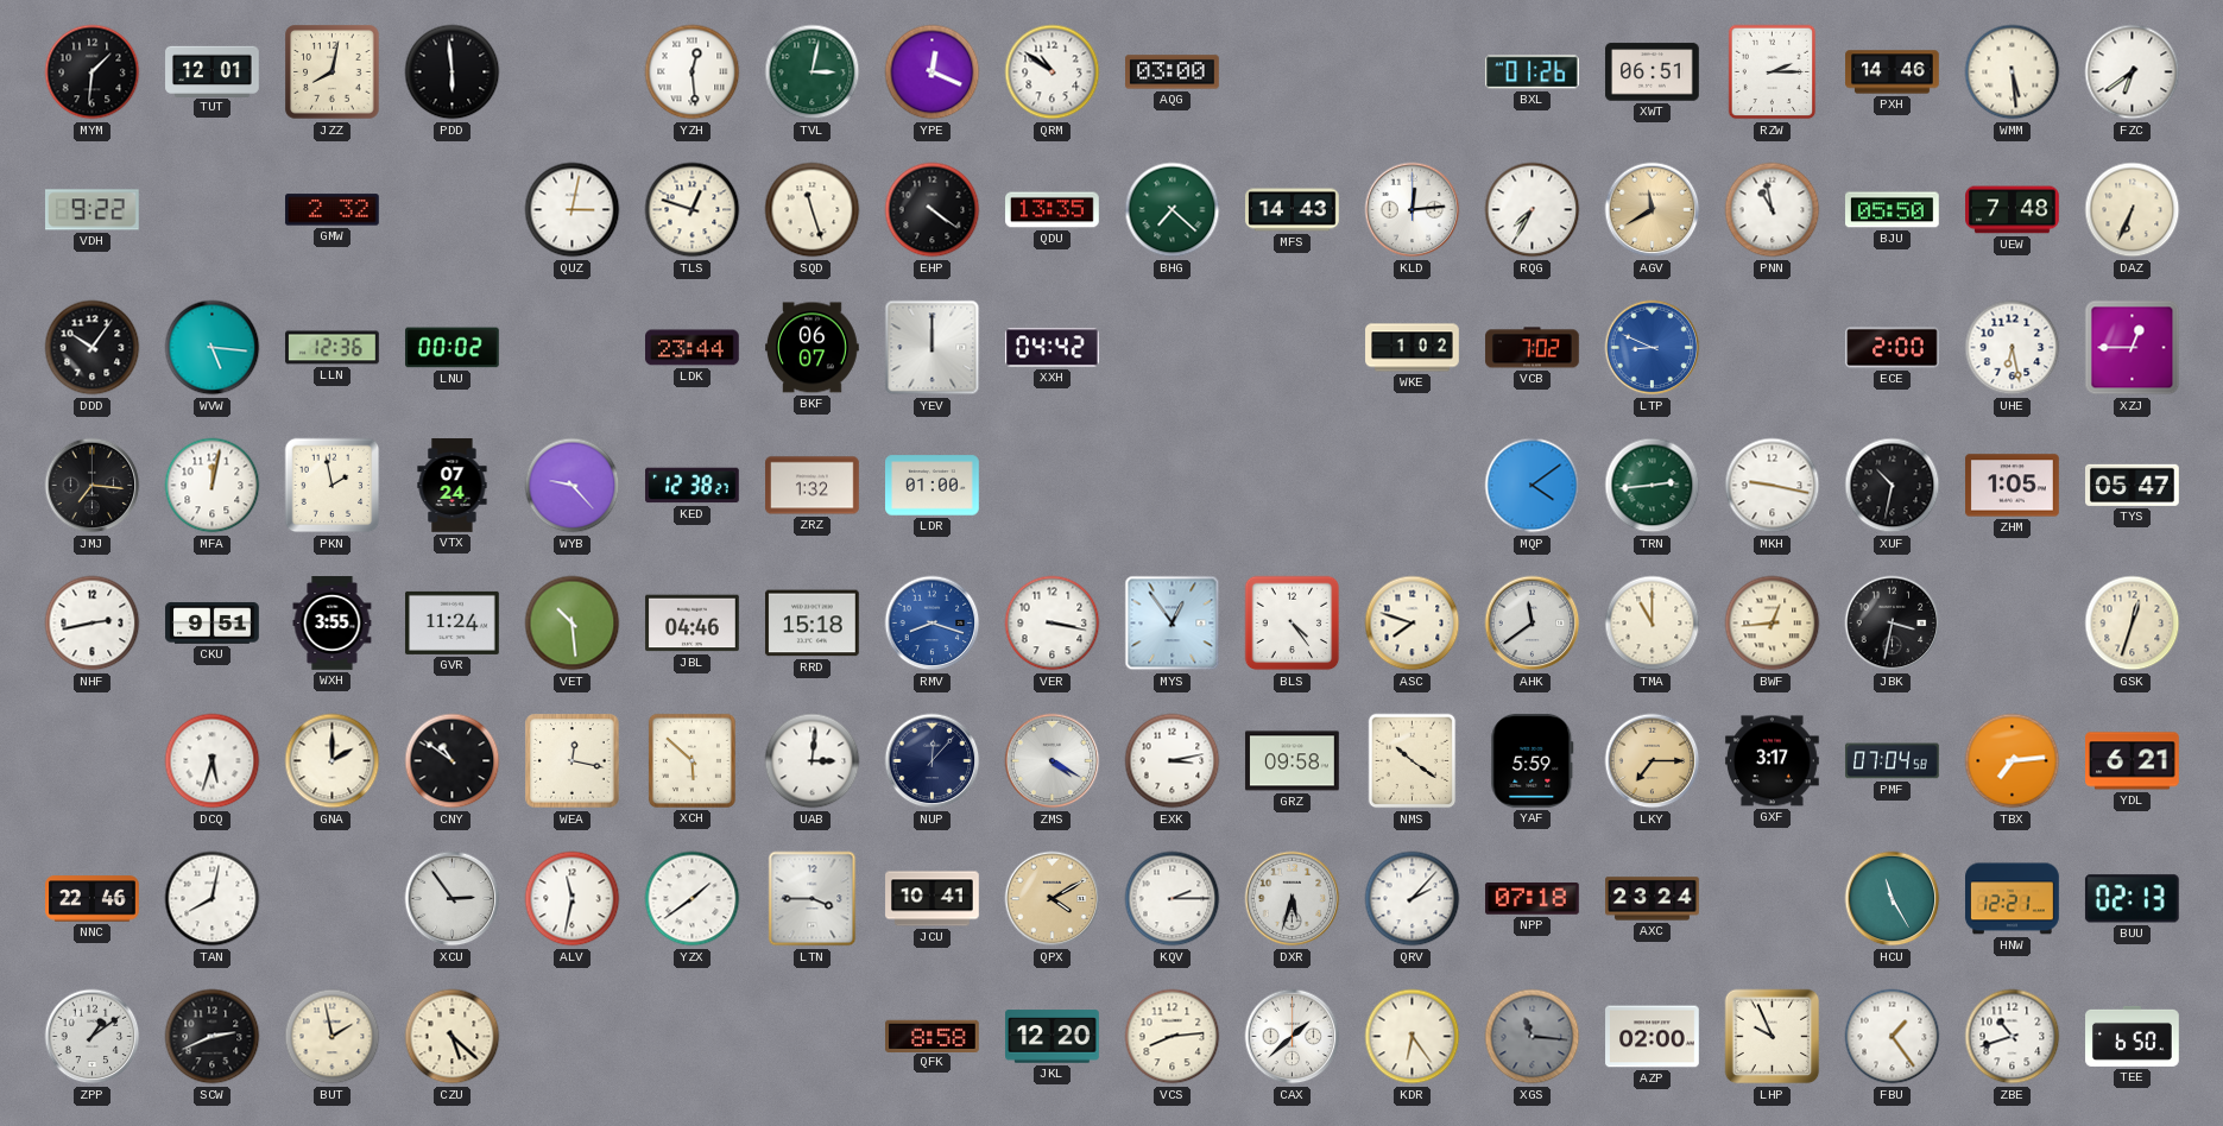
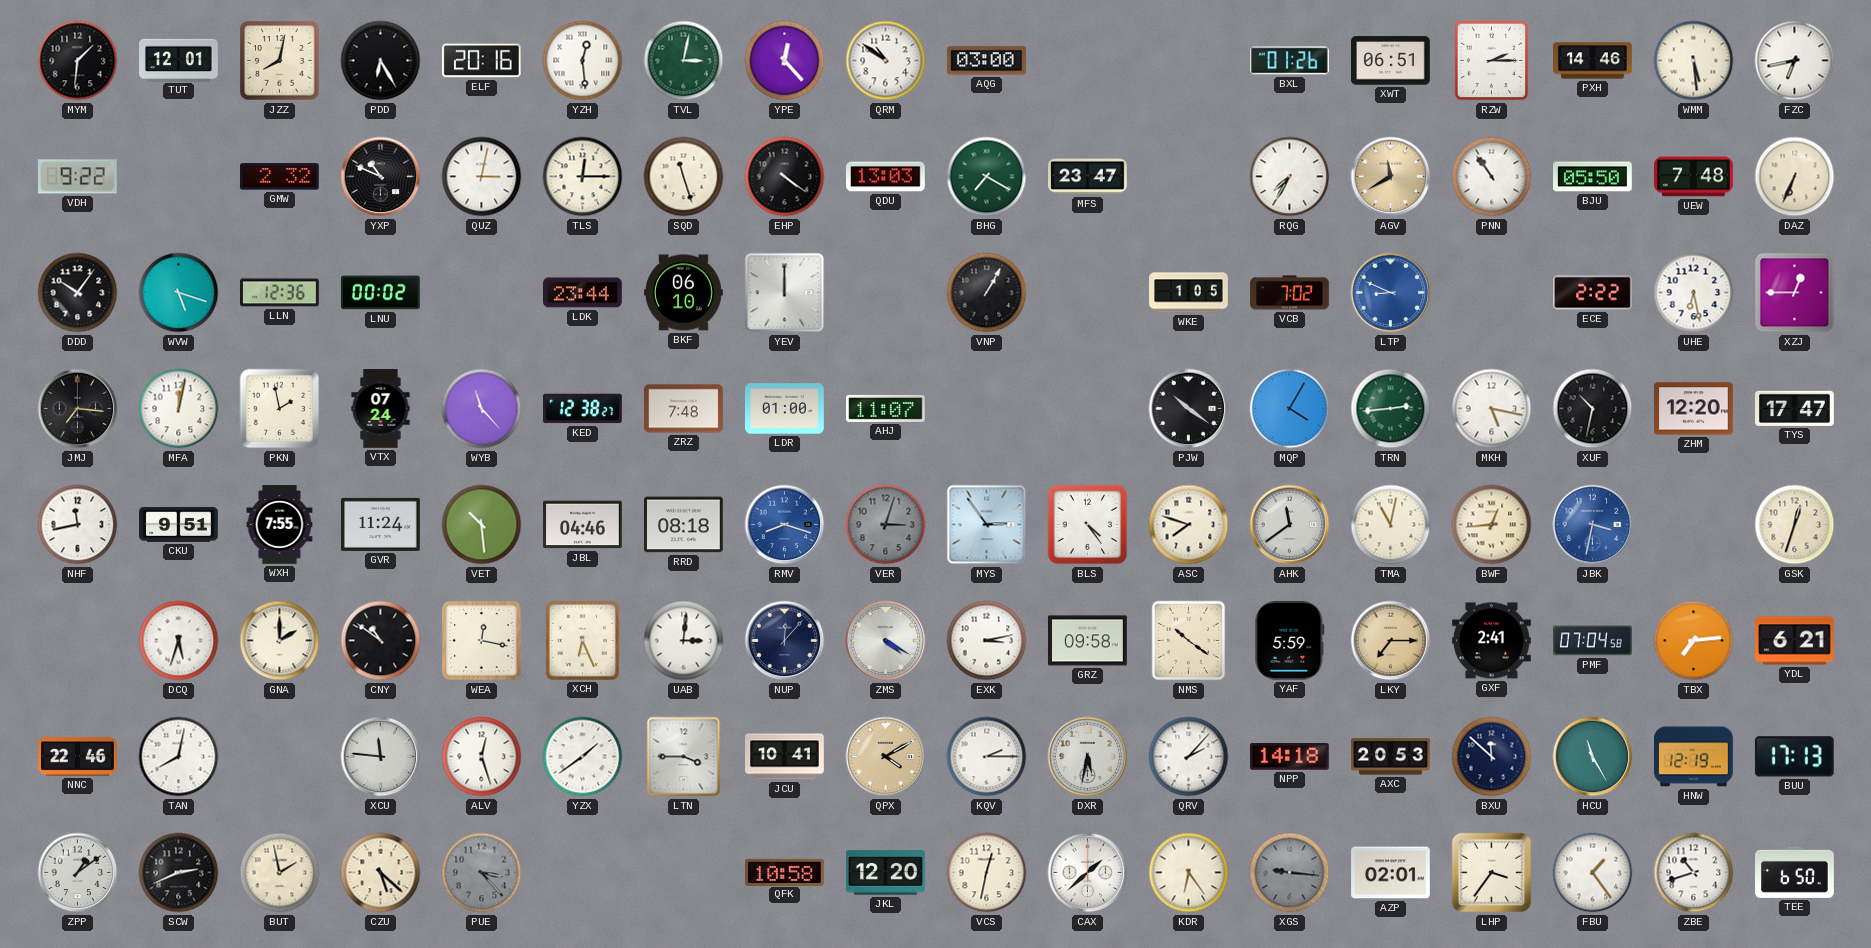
PDD: 5:59 -> 6:25 (381, 61)
ELF: none -> 20:16 (481, 61)
YPE: 12:19 -> 12:23 (785, 61)
FZC: 6:39 -> 6:43 (1795, 61)
YXP: none -> 10:49 (381, 177)
TLS: 12:48 -> 12:15 (583, 177)
QDU: 13:35 -> 13:03 (886, 177)
BHG: 7:22 -> 7:20 (987, 177)
MFS: 14:43 -> 23:47 (1088, 177)
KLD: 12:14 -> none (1413, 210)
PNN: 10:58 -> 10:54 (1492, 177)
WVW: 5:16 -> 5:18 (179, 293)
BKF: 06:07 -> 06:10 (684, 293)
XXH: 04:42 -> none (1053, 348)
VNP: none -> 1:05 (987, 293)
WKE: 1:02 -> 1:05 (1189, 293)
ECE: 2:00 -> 2:22 (1593, 293)
WYB: 9:23 -> 11:23 (482, 409)
ZRZ: 1:32 -> 7:48 (684, 409)
AHJ: none -> 11:07 (886, 408)
PJW: none -> 10:21 (1189, 409)
MQP: 4:09 -> 4:05 (1290, 409)
MKH: 9:17 -> 5:17 (1492, 409)
ZHM: 1:05 -> 12:20 (1694, 409)
TYS: 05:47 -> 17:47 (1795, 408)
NHF: 2:43 -> 11:43 (78, 525)
WXH: 3:55 -> 7:55 (280, 525)
RRD: 15:18 -> 08:18 (684, 525)
VER: 3:17 -> 3:03 (886, 525)
VER dial: white -> grey (886, 525)
MYS: 12:54 -> 2:54 (987, 525)
TMA: 11:00 -> 11:02 (1391, 525)
JBK dial: black -> blue (1593, 525)
XCH: 5:52 -> 6:26 (582, 640)
GXF: 3:17 -> 2:41 (1492, 641)
XCU: 2:54 -> 11:46 (381, 757)
ALV: 11:32 -> 12:27 (482, 757)
DXR: 5:33 -> 5:32 (1088, 757)
NPP: 07:18 -> 14:18 (1290, 757)
AXC: 23:24 -> 20:53 (1391, 757)
BXU: none -> 11:52 (1492, 757)
HNW: 12:21 -> 12:19 (1694, 757)
BUU: 02:13 -> 17:13 (1794, 757)
PUE: none -> 3:23 (482, 873)
QFK: 8:58 -> 10:58 (785, 872)
VCS: 8:14 -> 12:32 (987, 873)
XGS: 11:16 -> 9:16 (1290, 873)
AZP: 02:00 -> 02:01 (1391, 873)
LHP: 9:56 -> 3:36 (1492, 873)
